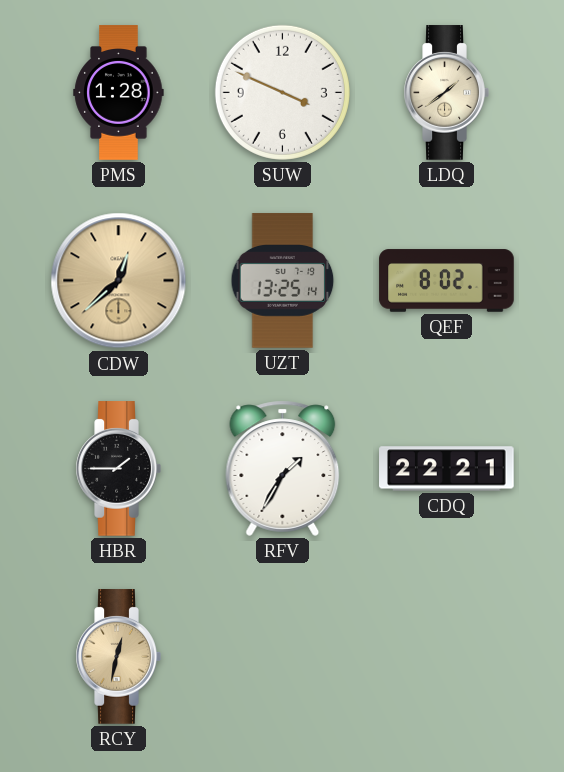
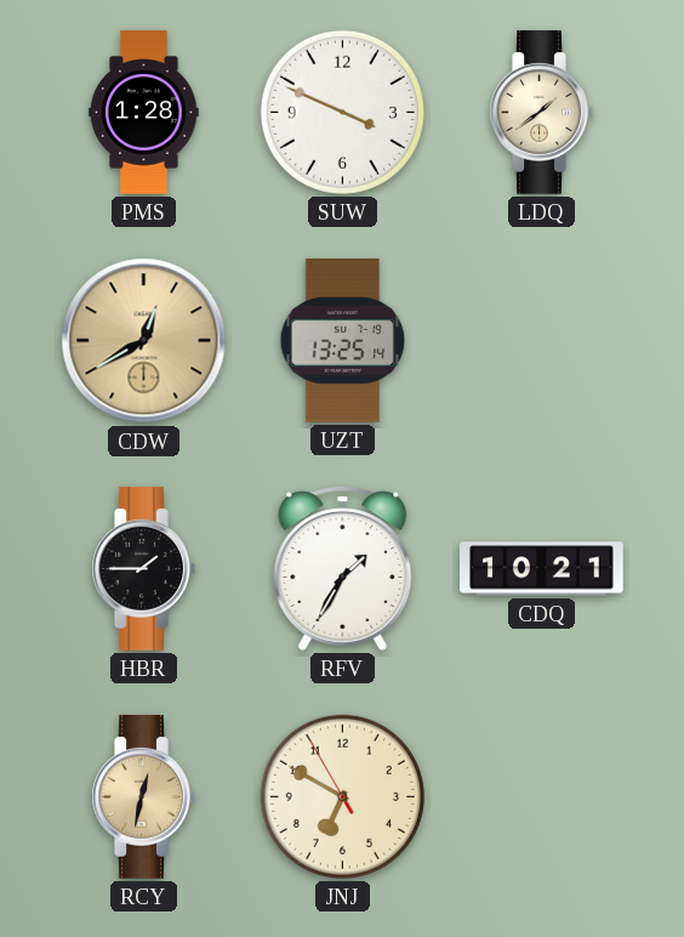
CDW: 12:38 -> 12:40 (144, 341)
QEF: 8:02 -> none (447, 281)
CDQ: 22:21 -> 10:21 (542, 569)
JNJ: none -> 6:49 (342, 796)
